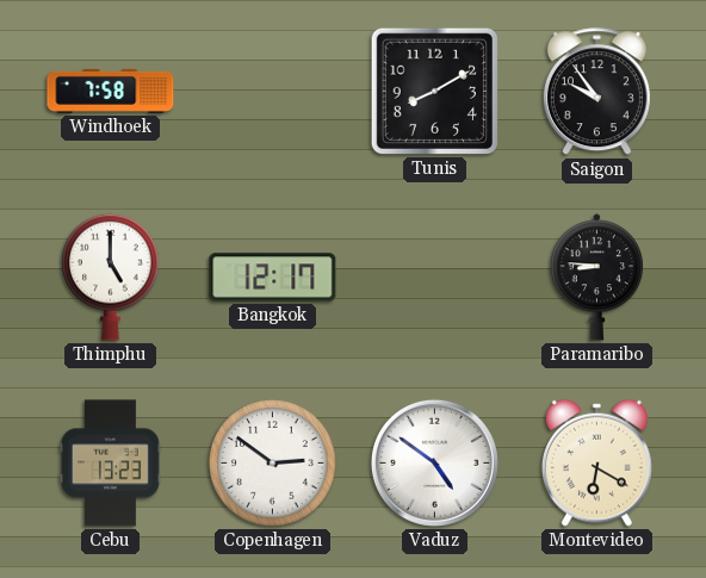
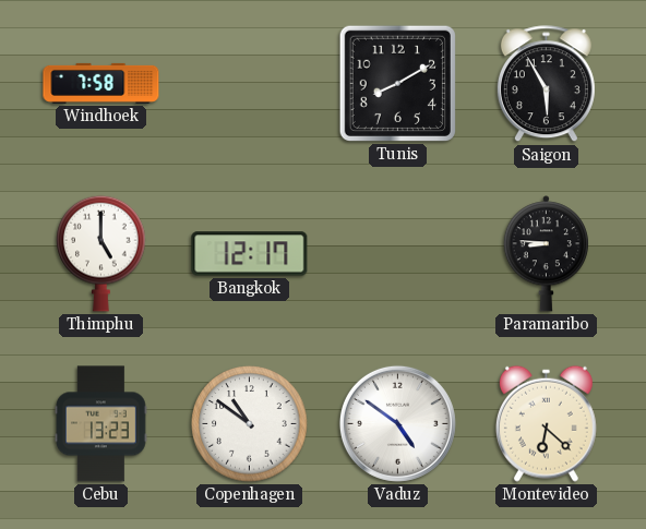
Saigon: 9:54 -> 5:55 (546, 84)
Copenhagen: 2:51 -> 10:51 (250, 424)
Montevideo: 6:20 -> 6:22 (546, 423)
